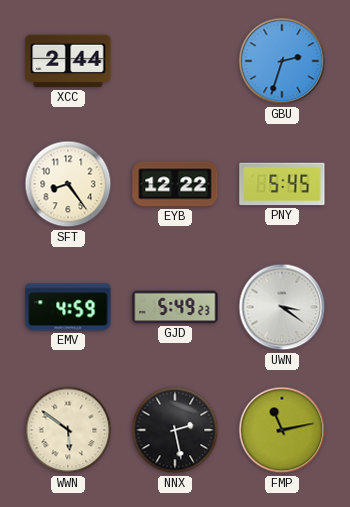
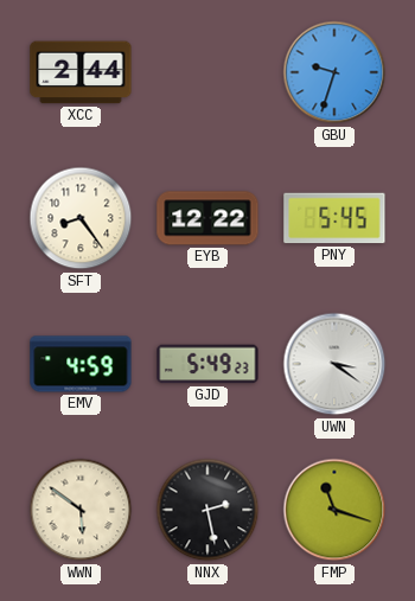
GBU: 2:33 -> 9:33 (334, 72)
FMP: 11:13 -> 11:18 (334, 510)
